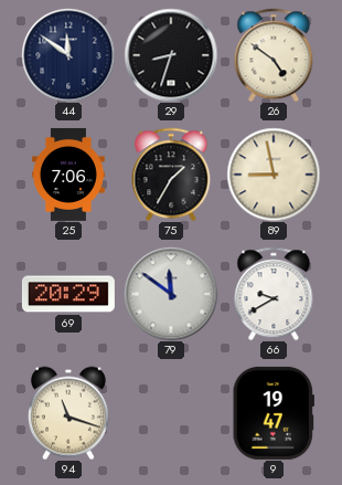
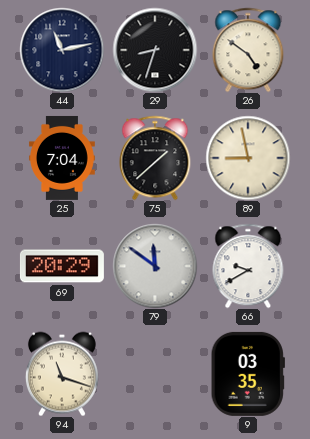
44: 11:51 -> 11:13 (62, 50)
25: 7:06 -> 7:04 (62, 158)
75: 1:35 -> 1:38 (155, 158)
9: 19:47 -> 03:35 (248, 374)
